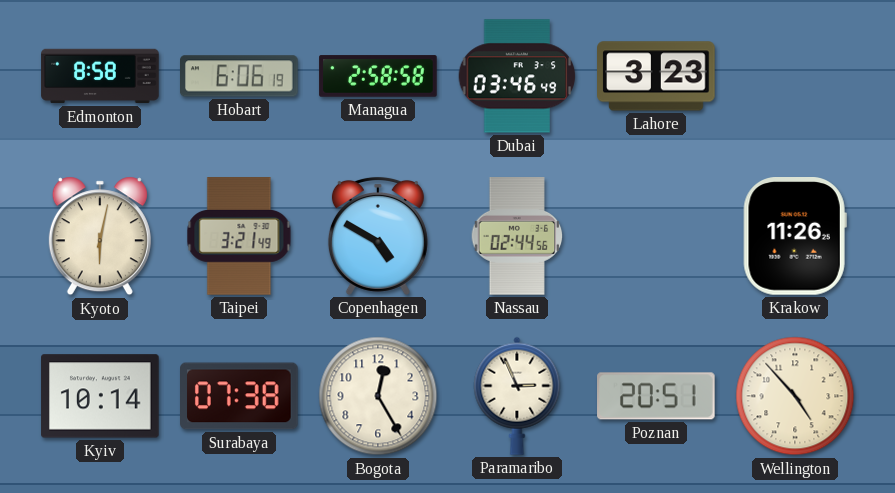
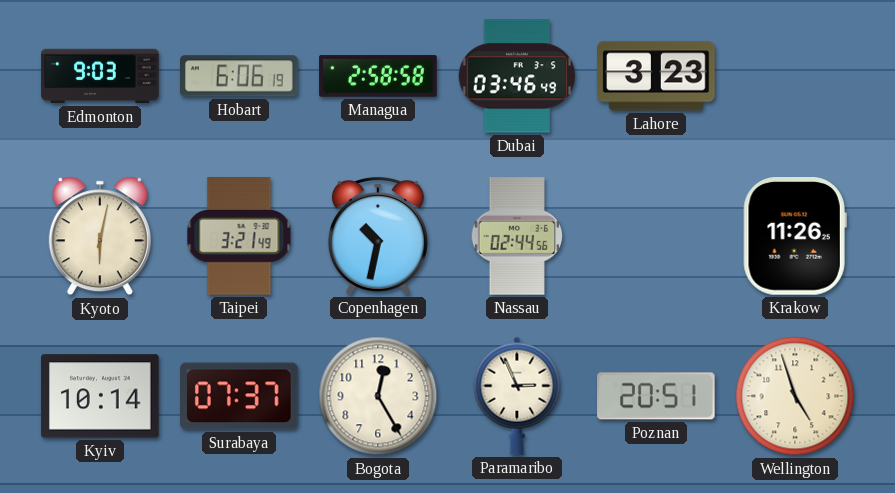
Edmonton: 8:58 -> 9:03 (100, 76)
Copenhagen: 4:50 -> 10:32 (378, 236)
Surabaya: 07:38 -> 07:37 (240, 396)
Wellington: 4:53 -> 4:57 (795, 396)
